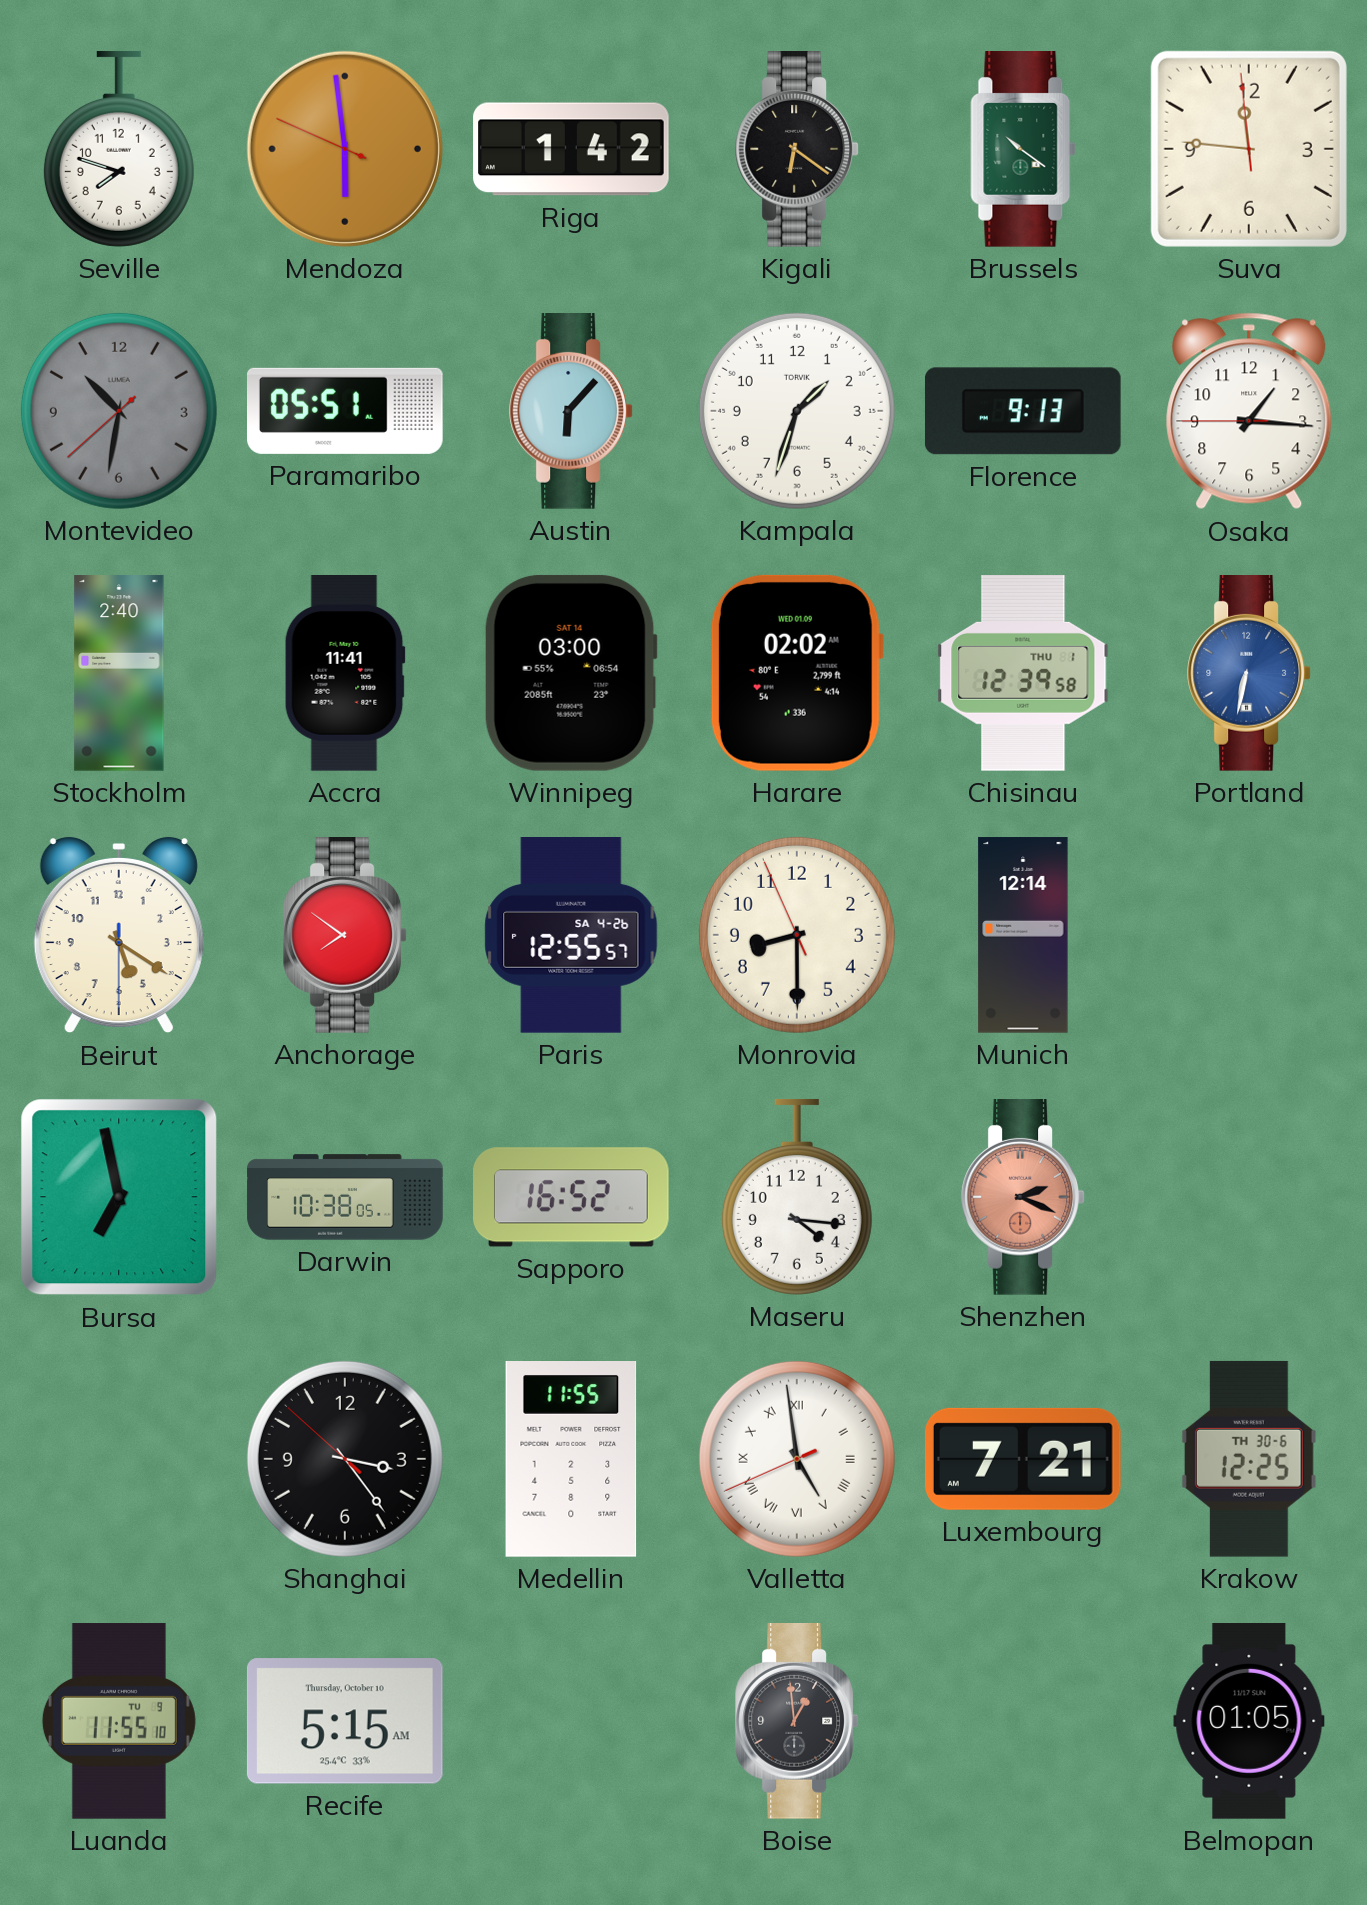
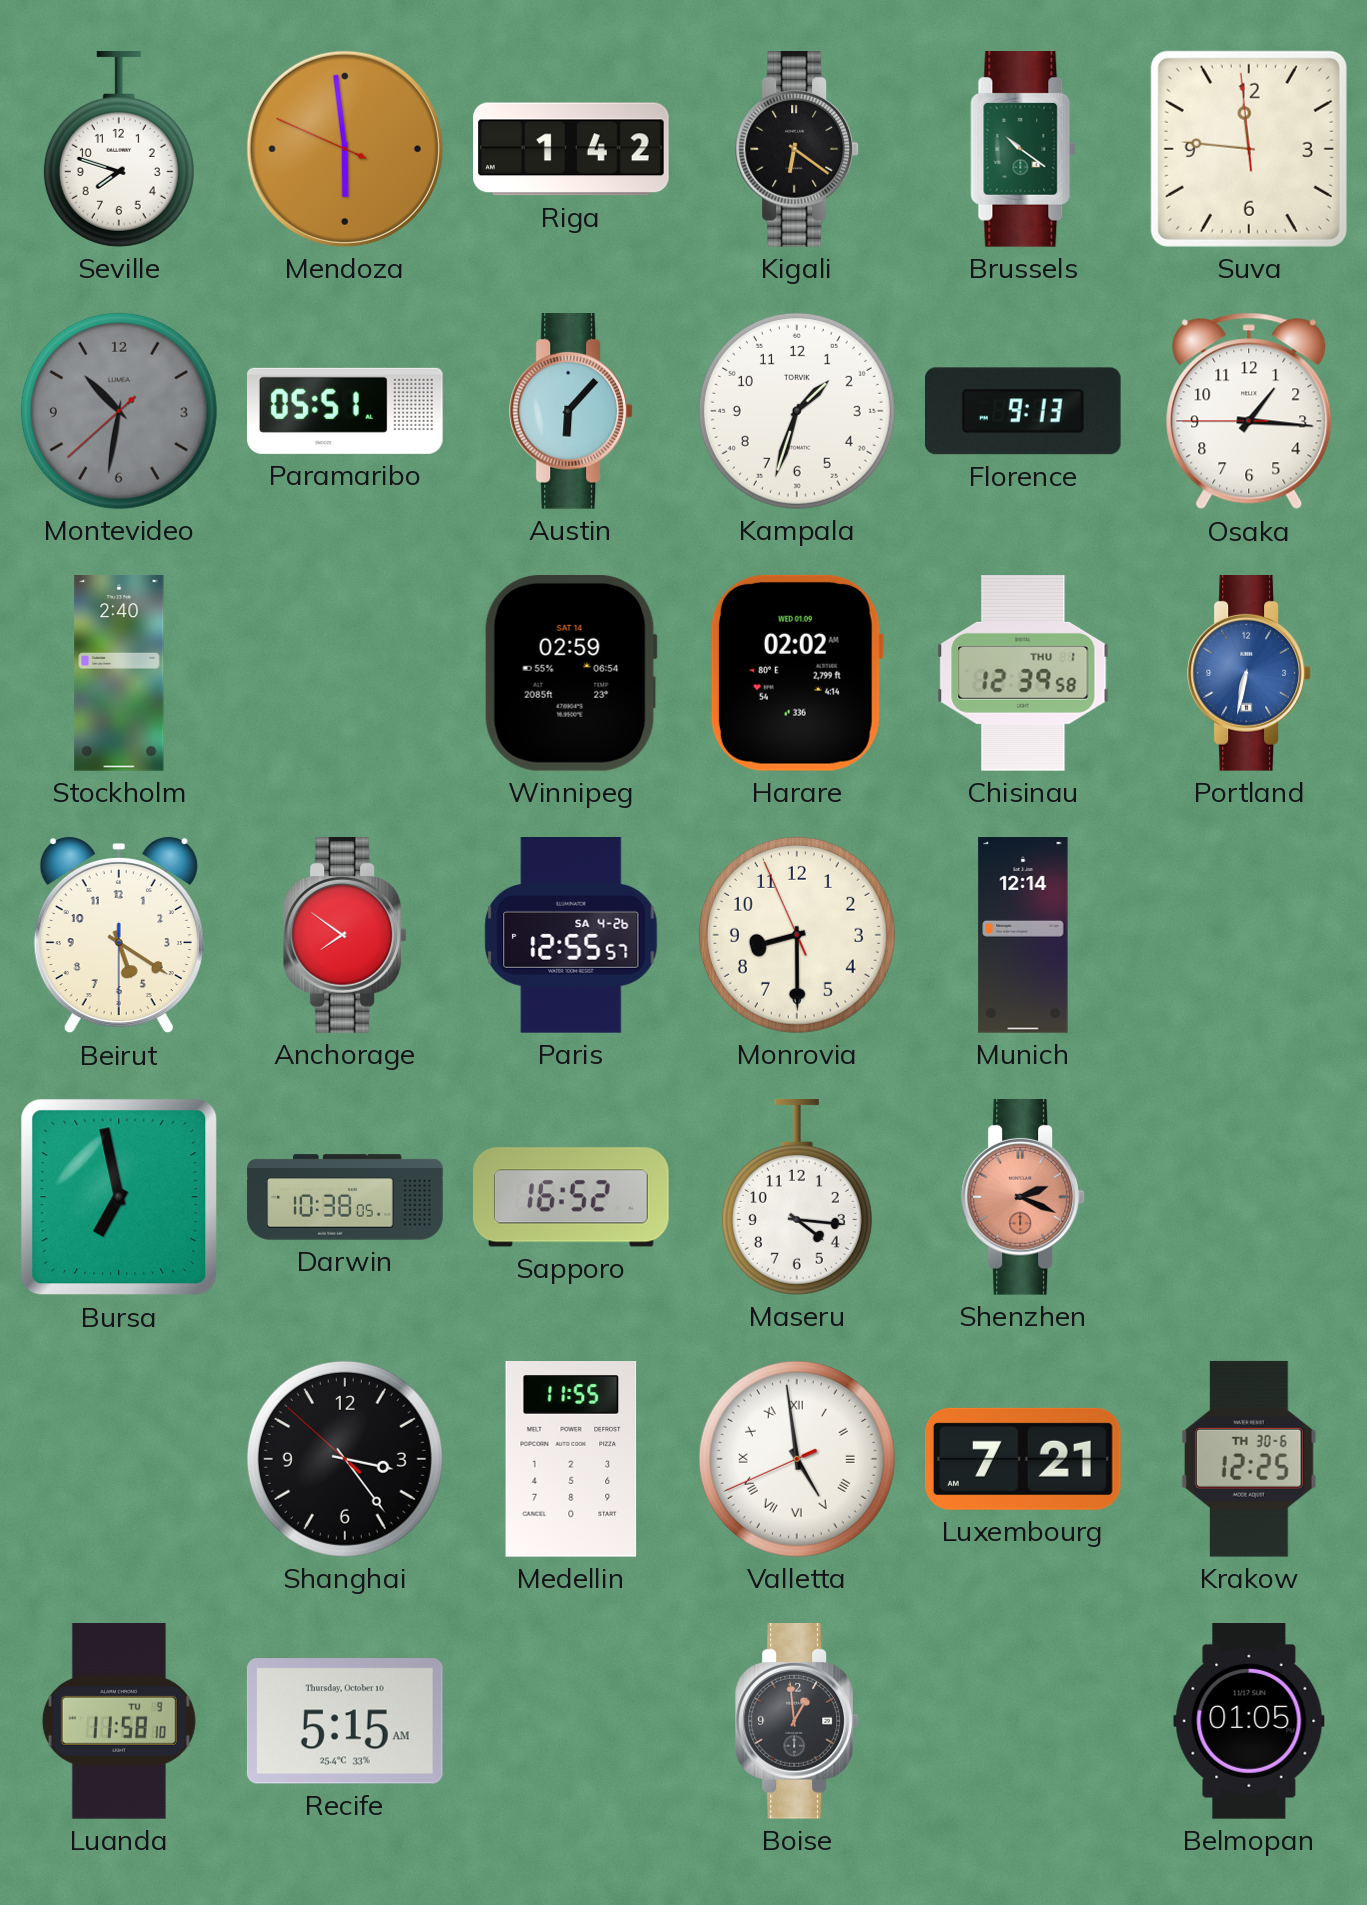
Accra: 11:41 -> none (345, 674)
Winnipeg: 03:00 -> 02:59 (571, 673)
Luanda: 11:55 -> 11:58 (119, 1721)
